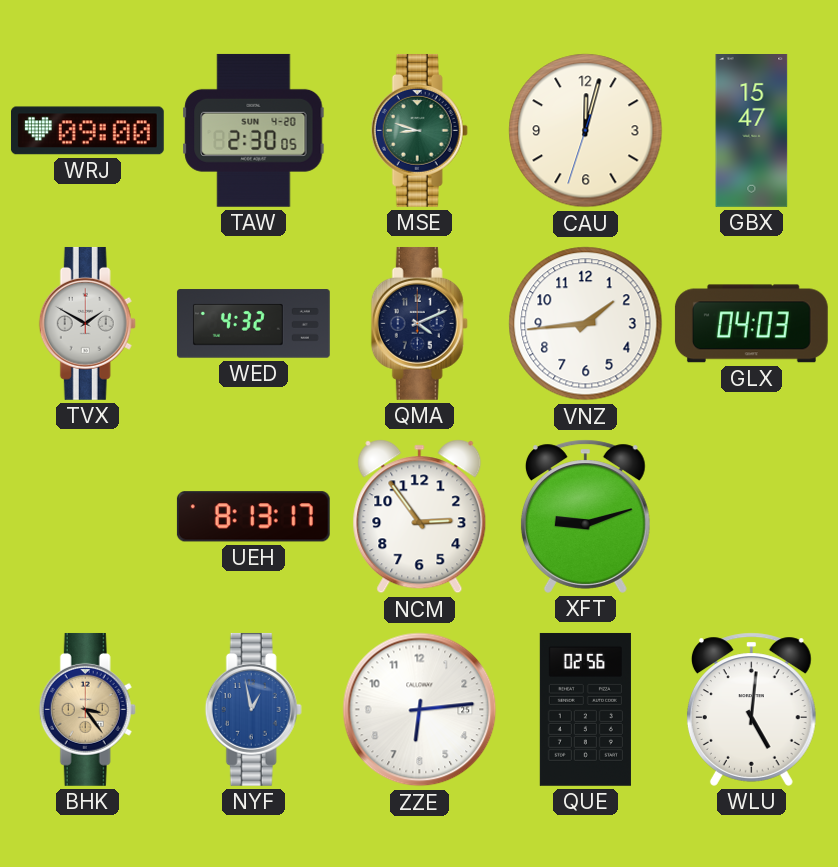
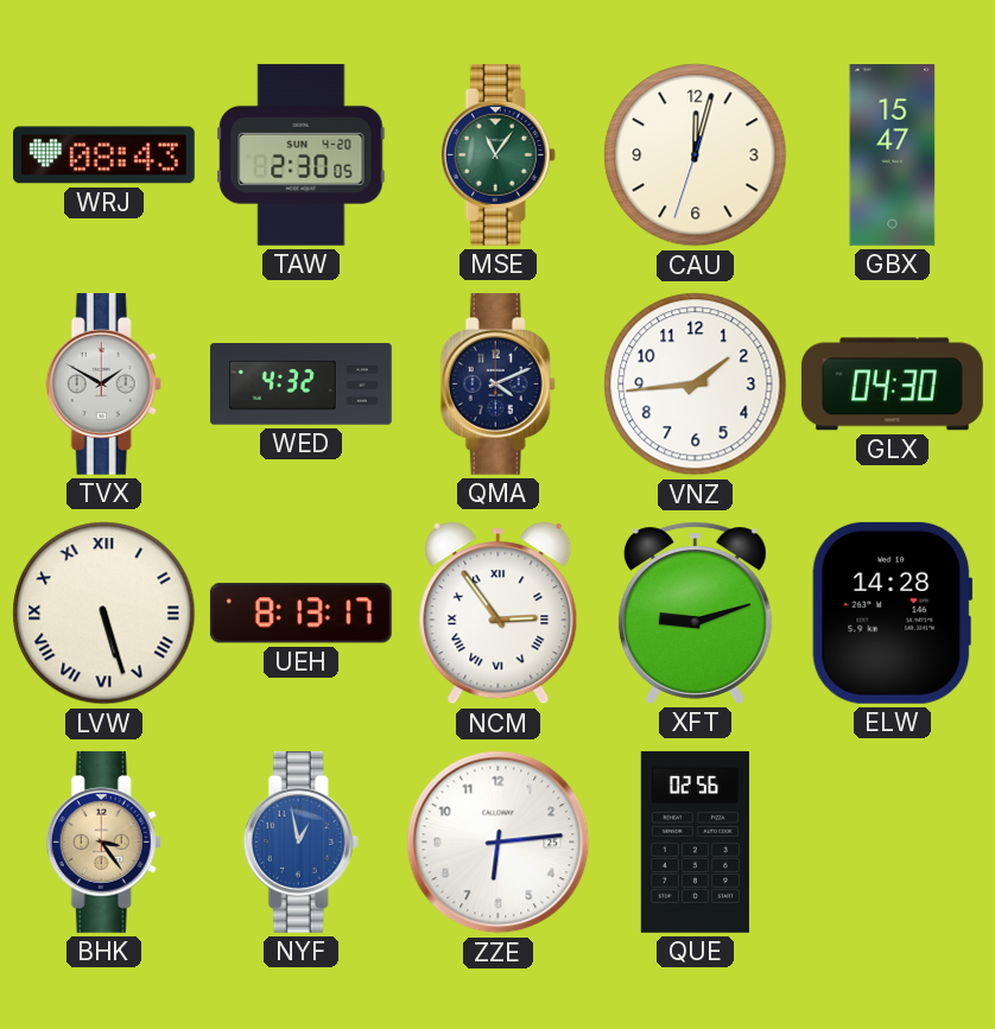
WRJ: 09:00 -> 08:43 (103, 155)
MSE: 8:48 -> 11:06 (497, 154)
GLX: 04:03 -> 04:30 (892, 385)
LVW: none -> 5:27 (104, 614)
NCM numerals: Arabic -> Roman (499, 614)
ELW: none -> 14:28 (893, 612)
WLU: 5:01 -> none (751, 709)
